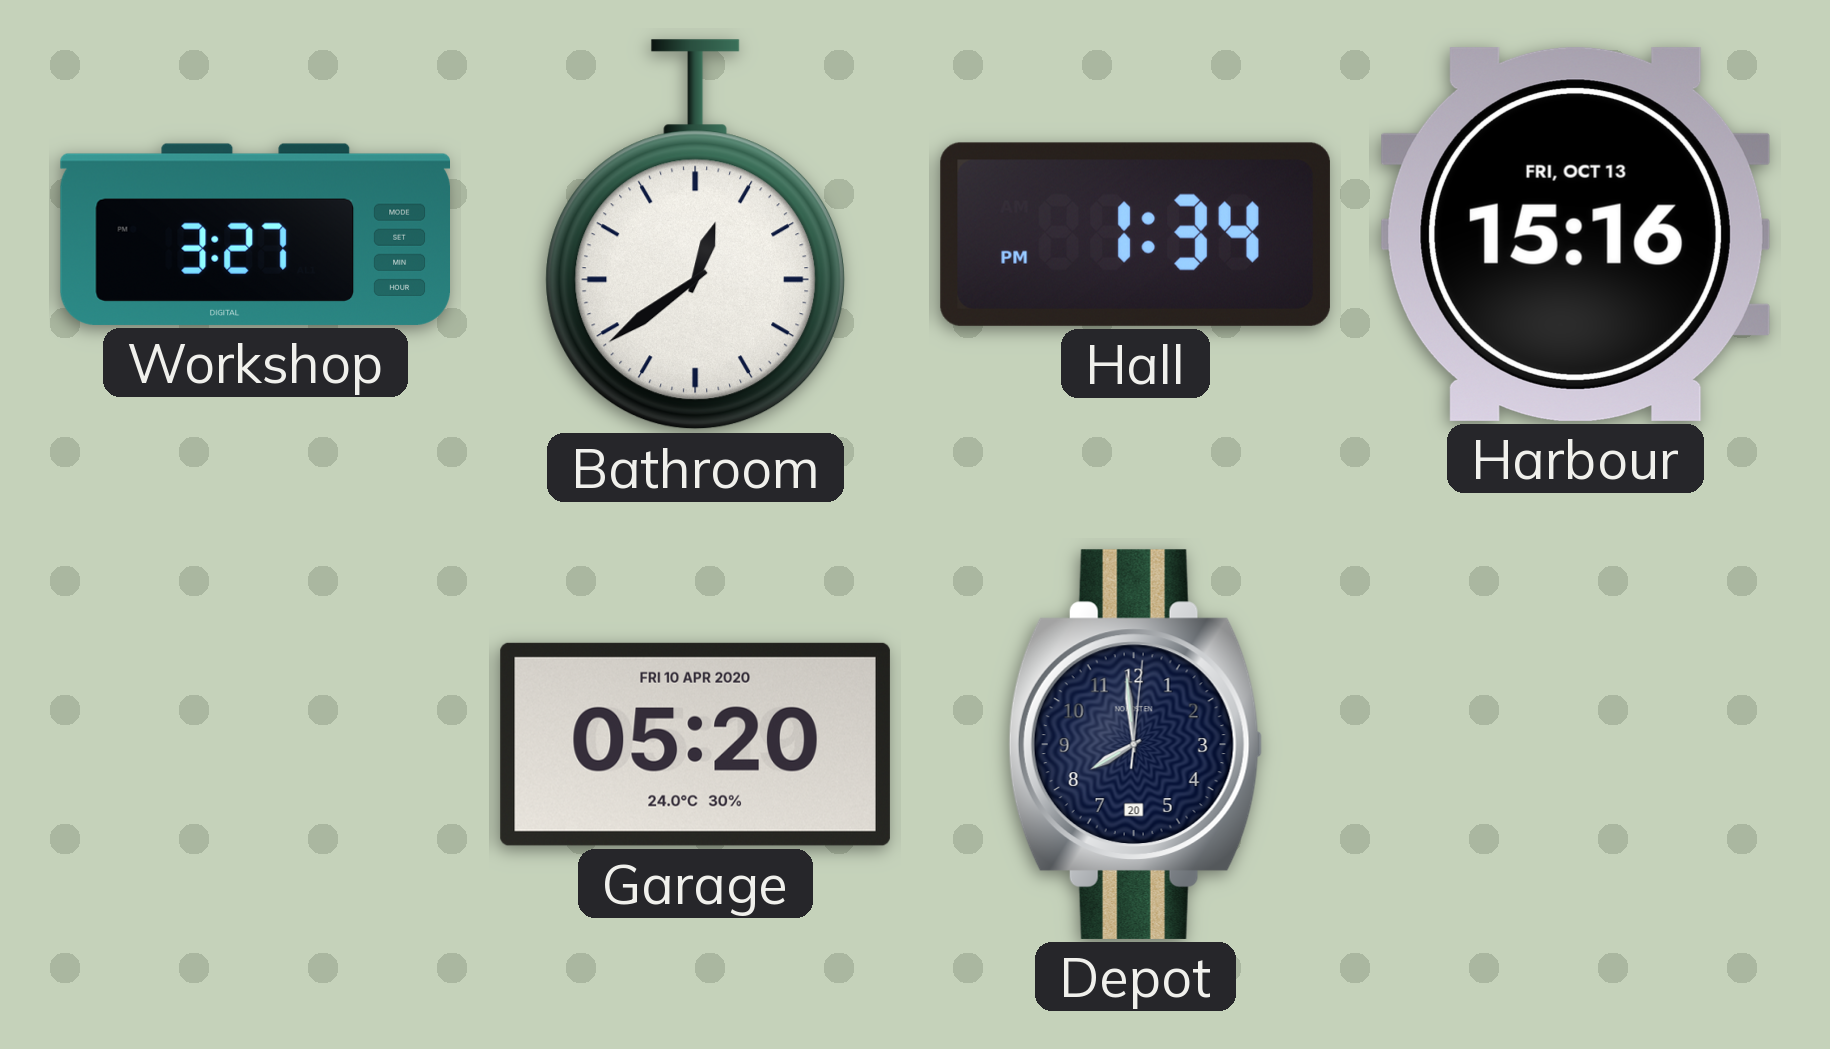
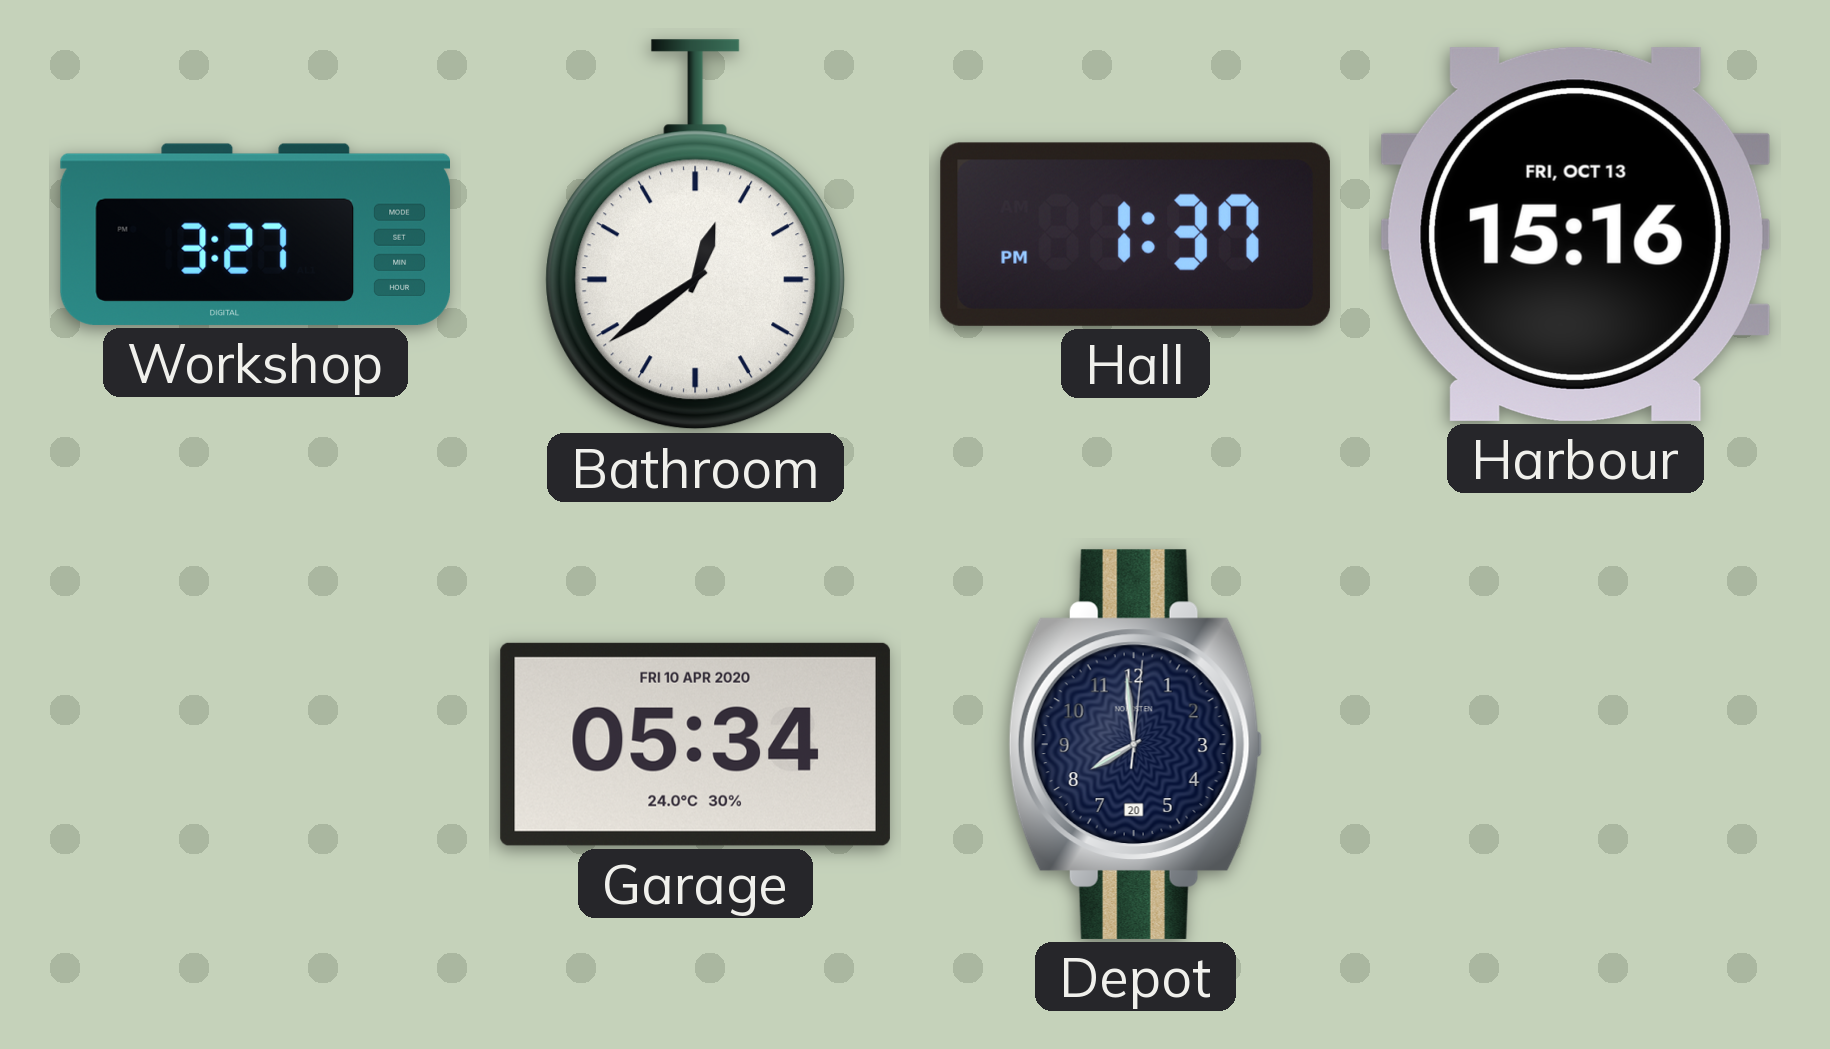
Hall: 1:34 -> 1:37 (1135, 234)
Garage: 05:20 -> 05:34 (695, 744)
